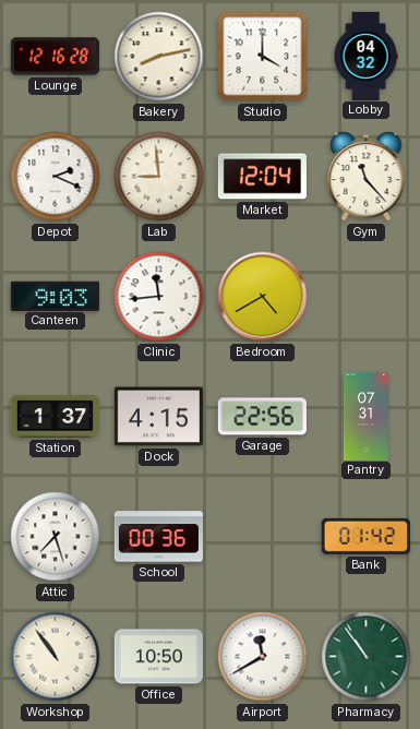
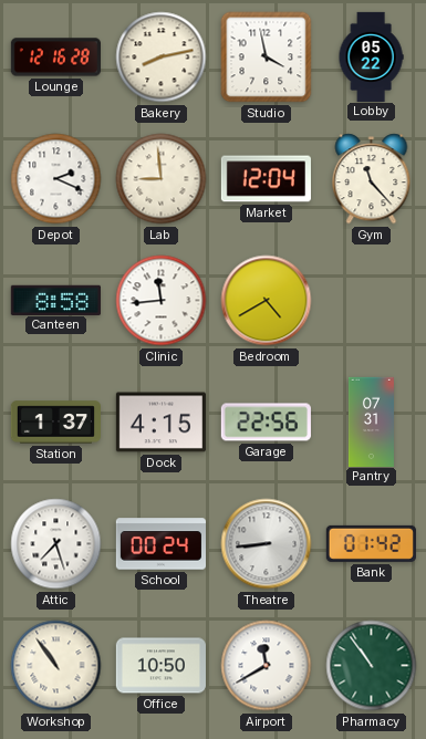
Studio: 4:00 -> 3:58 (267, 58)
Lobby: 04:32 -> 05:22 (371, 56)
Canteen: 9:03 -> 8:58 (55, 300)
School: 00:36 -> 00:24 (160, 544)
Theatre: none -> 8:44 (267, 544)
